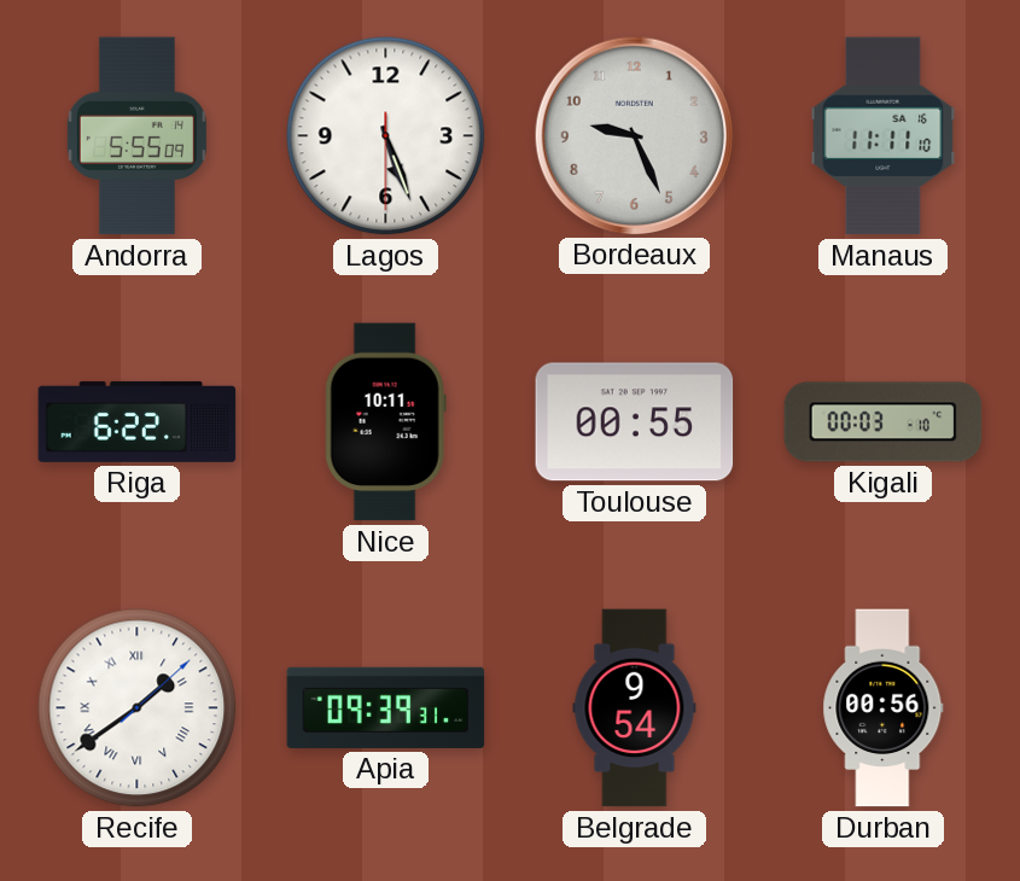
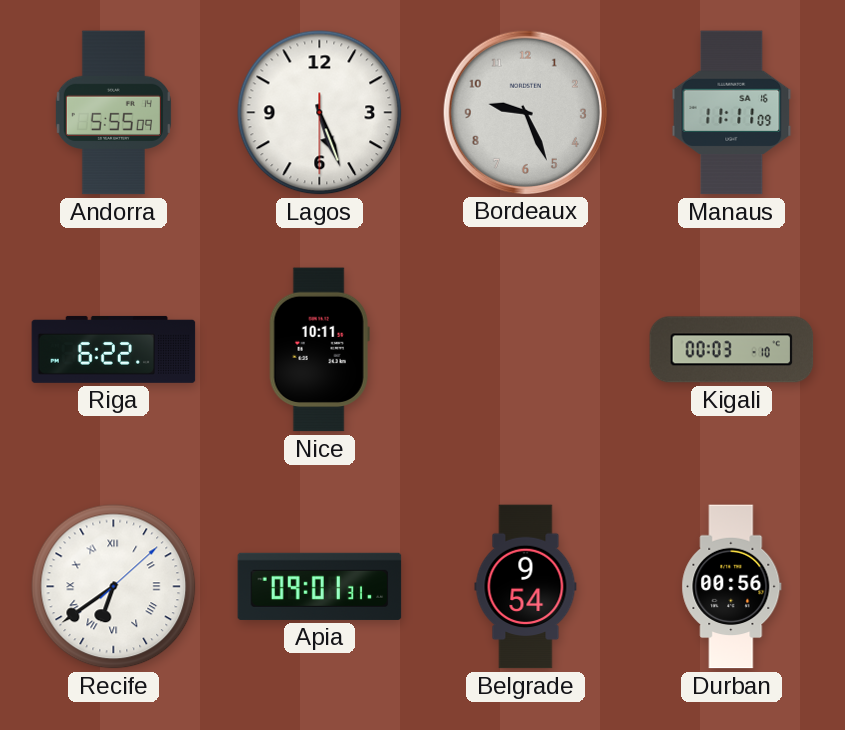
Manaus: 11:11:10 -> 11:11:09 (732, 113)
Toulouse: 00:55 -> none (635, 422)
Recife: 1:39 -> 6:39 (114, 587)
Apia: 09:39 -> 09:01 (320, 586)
